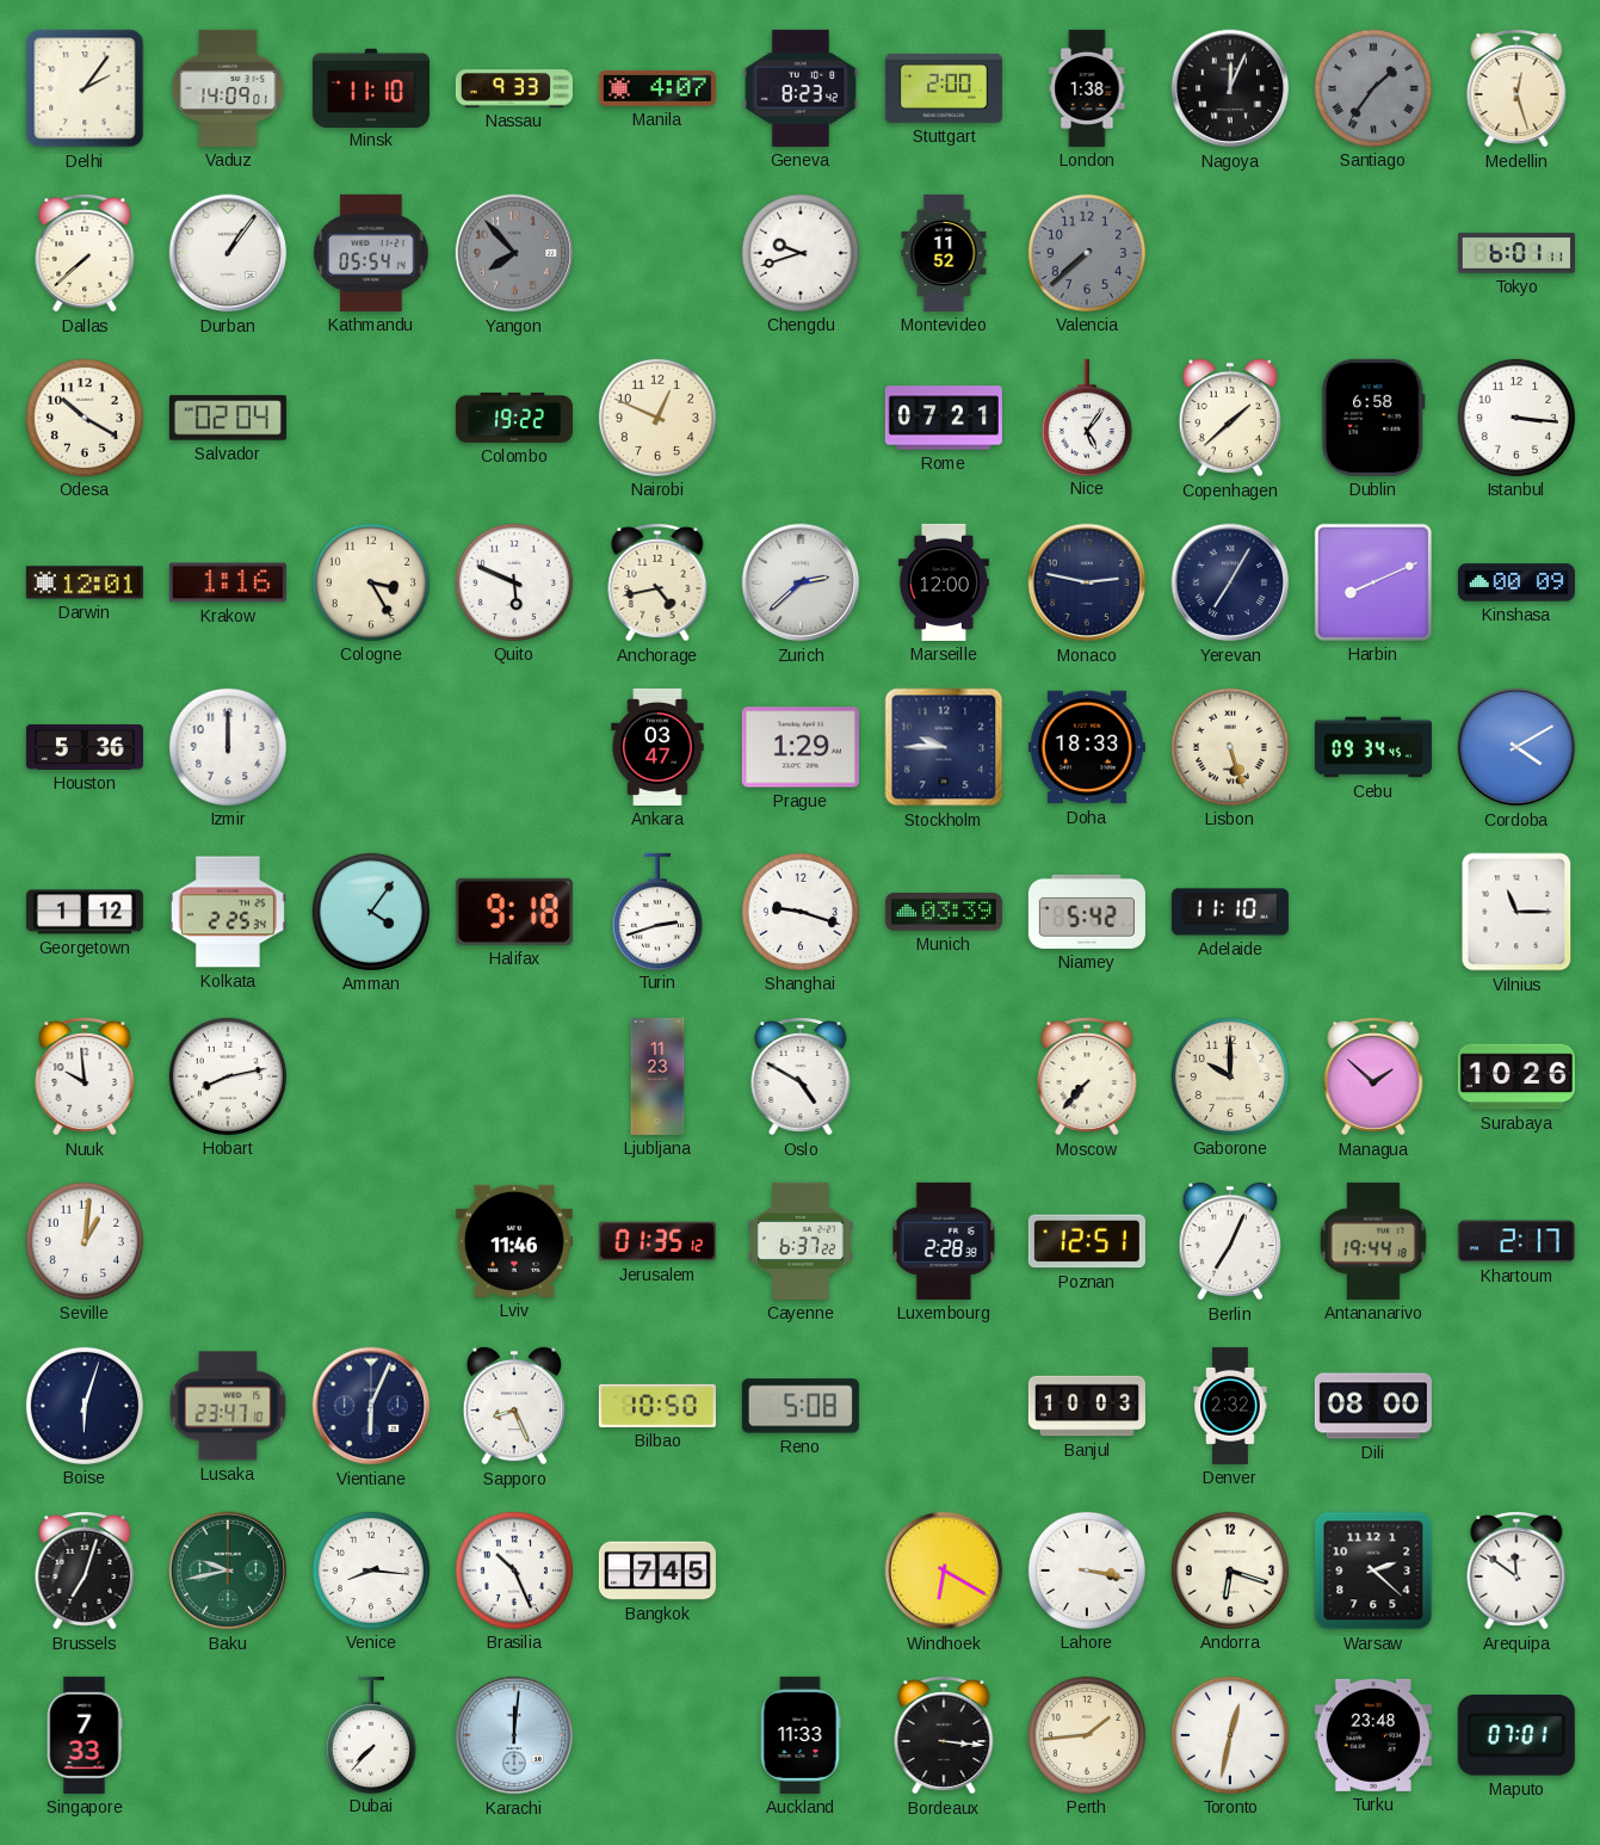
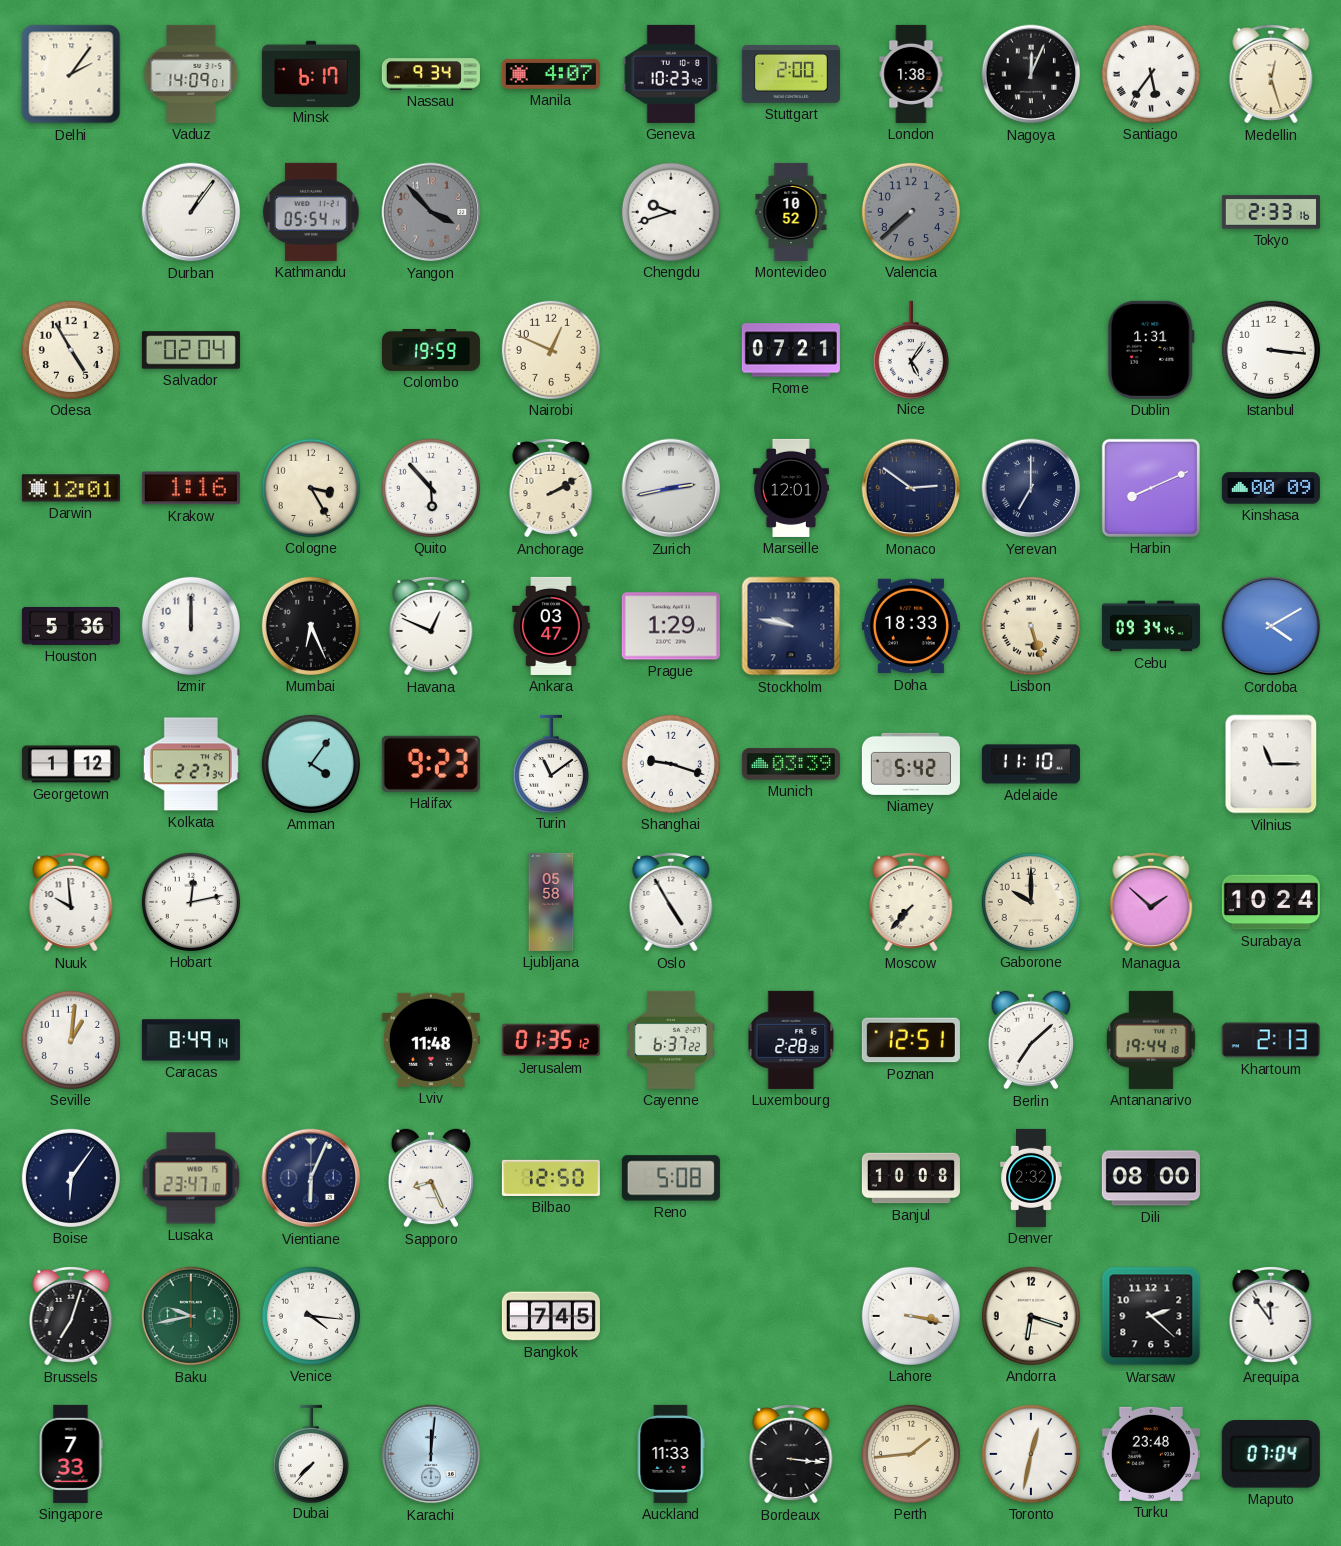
Minsk: 11:10 -> 6:17 (311, 73)
Nassau: 9:33 -> 9:34 (431, 74)
Geneva: 8:23 -> 10:23 (671, 74)
Santiago: 1:36 -> 5:36 (1151, 74)
Santiago dial: grey -> white (1151, 74)
Dallas: 7:38 -> none (85, 254)
Yangon: 7:53 -> 3:53 (431, 212)
Montevideo: 11:52 -> 10:52 (791, 212)
Tokyo: 6:01 -> 2:33 (1271, 212)
Odesa: 10:20 -> 4:55 (71, 350)
Colombo: 19:22 -> 19:59 (431, 350)
Copenhagen: 1:38 -> none (1229, 418)
Dublin: 6:58 -> 1:31 (1151, 350)
Quito: 5:49 -> 5:53 (431, 488)
Anchorage: 4:43 -> 2:10 (551, 489)
Zurich: 2:38 -> 2:43 (671, 488)
Marseille: 12:00 -> 12:01 (791, 488)
Monaco: 2:47 -> 2:51 (911, 488)
Yerevan: 7:05 -> 7:00 (1031, 488)
Mumbai: none -> 6:26 (311, 626)
Havana: none -> 12:49 (431, 627)
Stockholm: 9:45 -> 9:47 (791, 626)
Kolkata: 2:25 -> 2:27 (191, 764)
Halifax: 9:18 -> 9:23 (431, 764)
Turin: 2:42 -> 11:09 (551, 763)
Hobart: 8:13 -> 12:13 (191, 902)
Ljubljana: 11:23 -> 05:58 (551, 902)
Oslo: 4:50 -> 4:55 (671, 903)
Surabaya: 10:26 -> 10:24 (1271, 902)
Caracas: none -> 8:49 (191, 1040)
Lviv: 11:46 -> 11:48 (431, 1040)
Berlin: 7:04 -> 7:08 (1030, 1040)
Khartoum: 2:17 -> 2:13 (1271, 1040)
Boise: 6:03 -> 6:06 (71, 1178)
Bilbao: 10:50 -> 12:50 (551, 1178)
Banjul: 10:03 -> 10:08 (911, 1178)
Venice: 8:16 -> 4:16 (311, 1316)
Brasilia: 10:26 -> none (514, 1571)
Windhoek: 6:20 -> none (944, 1571)
Arequipa: 11:51 -> 11:54 (1271, 1317)
Maputo: 07:01 -> 07:04 (1271, 1455)
